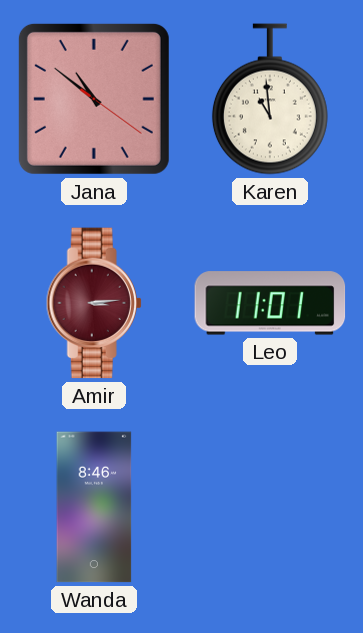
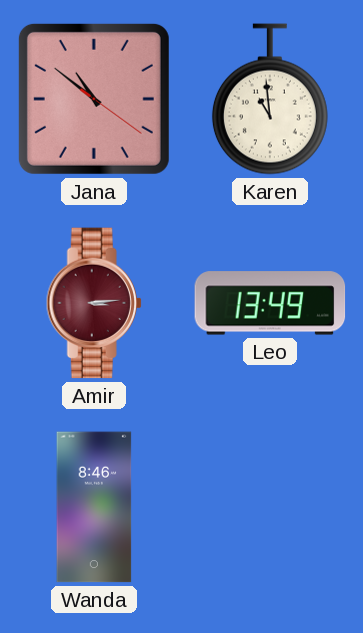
Leo: 11:01 -> 13:49 (270, 303)
